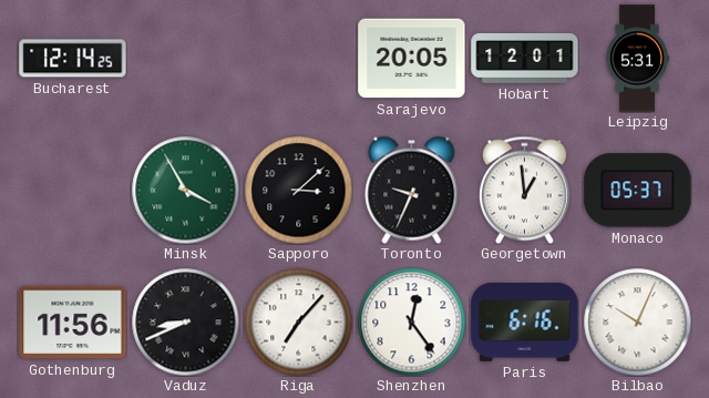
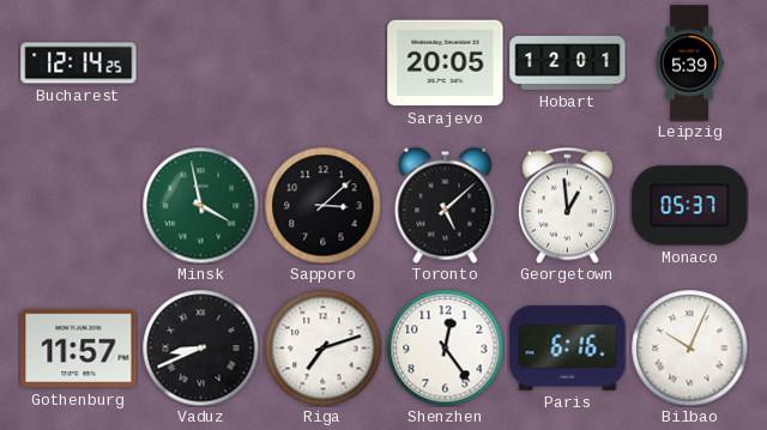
Leipzig: 5:31 -> 5:39 (689, 63)
Minsk: 3:55 -> 3:58 (200, 205)
Toronto: 9:34 -> 5:08 (446, 205)
Gothenburg: 11:56 -> 11:57 (79, 349)
Riga: 7:07 -> 7:12 (322, 347)
